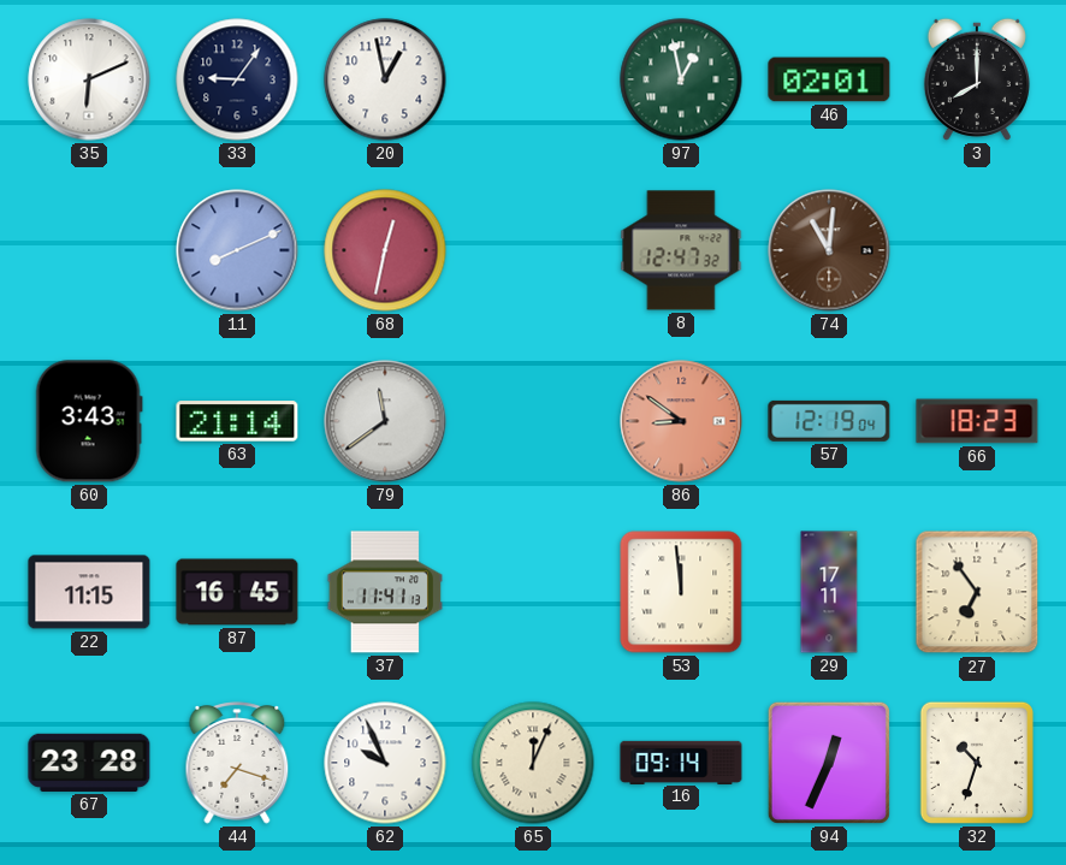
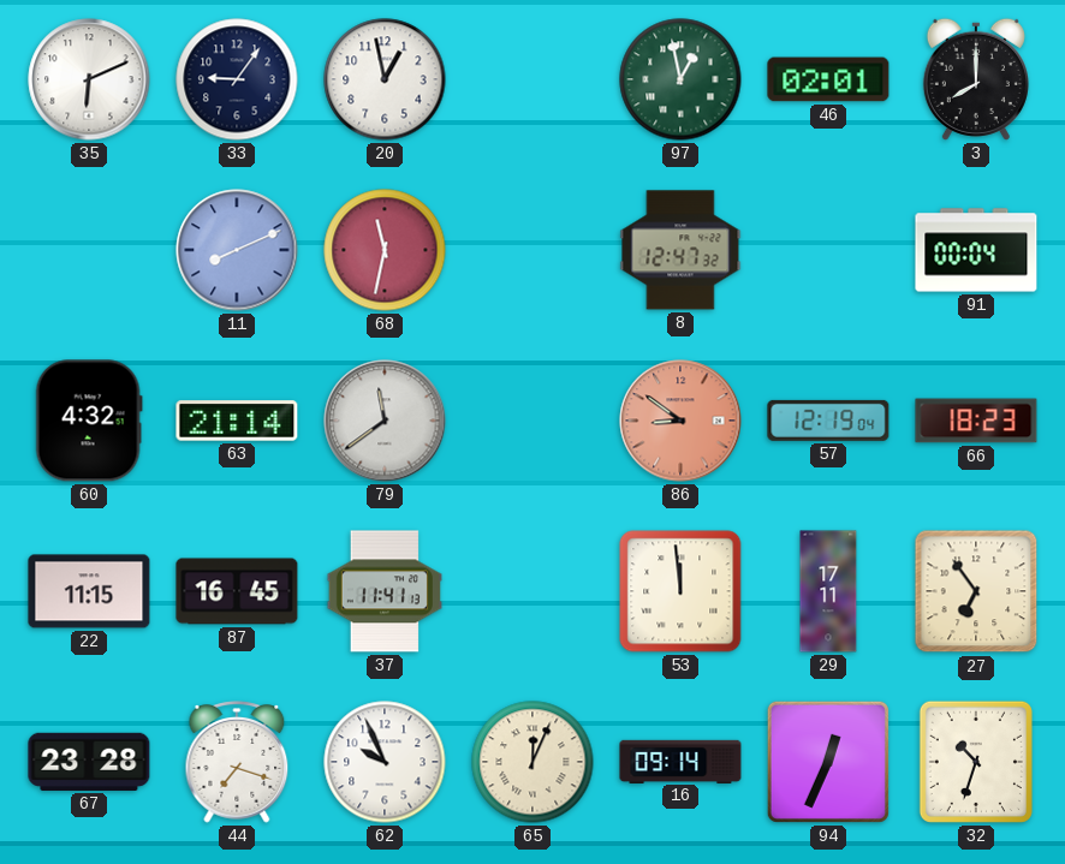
68: 12:32 -> 11:32 (385, 250)
74: 11:01 -> none (829, 250)
91: none -> 00:04 (976, 250)
60: 3:43 -> 4:32 (89, 421)
